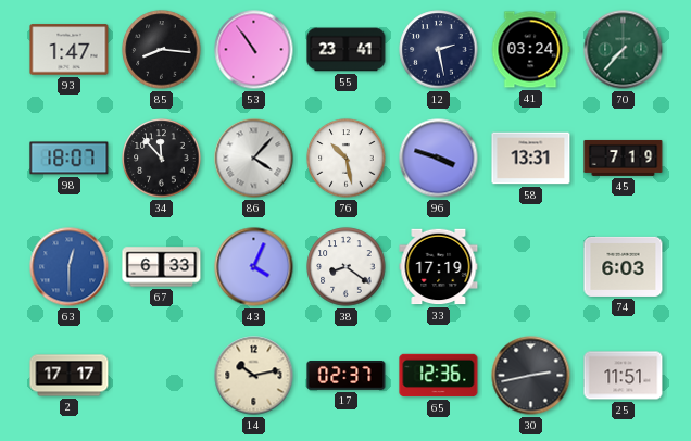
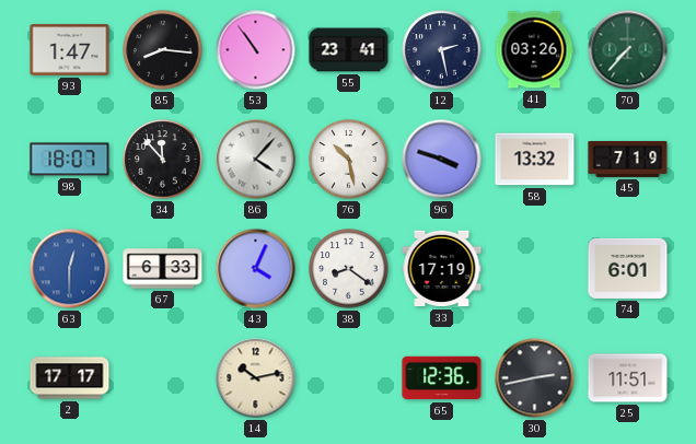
41: 03:24 -> 03:26 (534, 50)
58: 13:31 -> 13:32 (535, 160)
74: 6:03 -> 6:01 (628, 268)
17: 02:37 -> none (347, 376)
